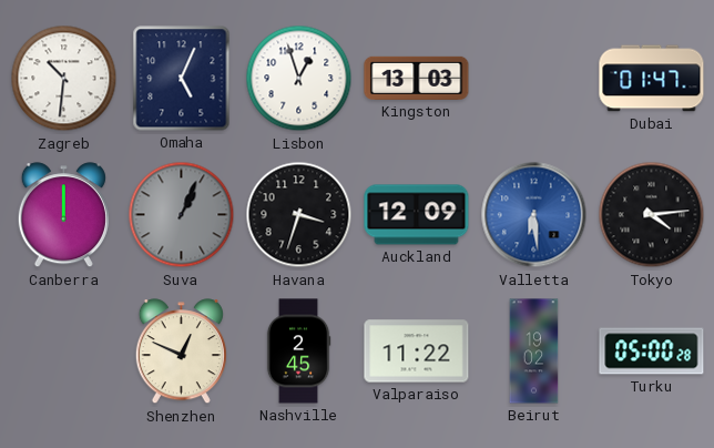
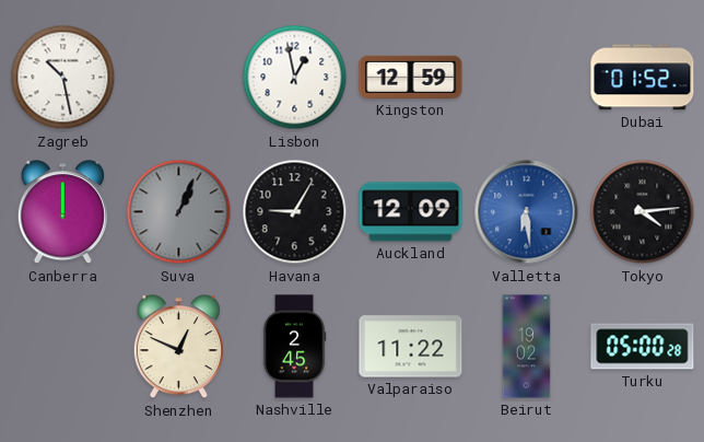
Zagreb: 10:31 -> 10:28 (63, 78)
Omaha: 5:04 -> none (182, 79)
Lisbon: 12:57 -> 12:58 (295, 78)
Kingston: 13:03 -> 12:59 (411, 77)
Dubai: 01:47 -> 01:52 (643, 78)
Havana: 3:33 -> 9:05 (295, 212)
